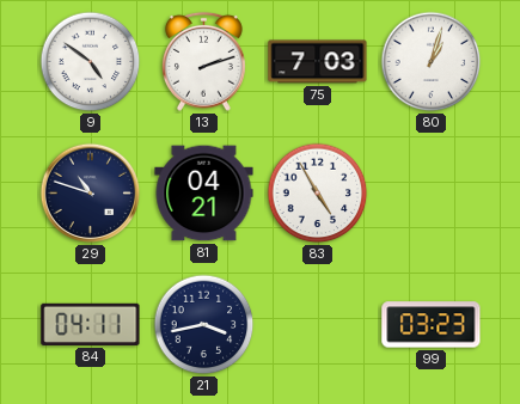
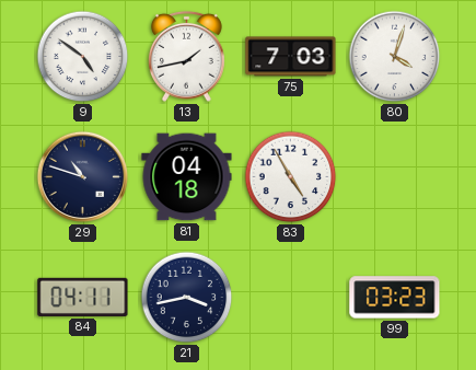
13: 2:12 -> 1:43 (186, 56)
80: 1:03 -> 4:03 (395, 57)
81: 04:21 -> 04:18 (187, 177)
